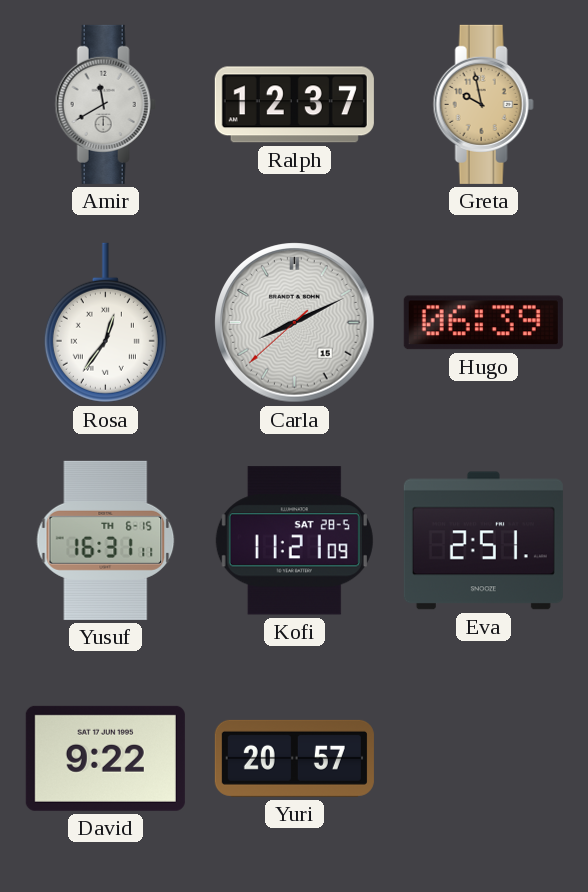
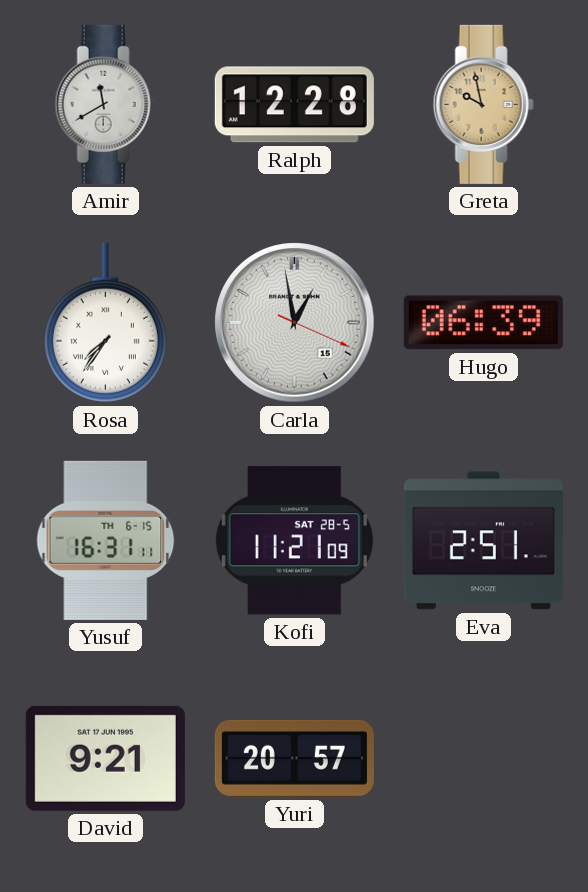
Ralph: 12:37 -> 12:28 (294, 105)
Rosa: 12:36 -> 7:36 (105, 323)
Carla: 8:10 -> 12:58 (295, 323)
David: 9:22 -> 9:21 (105, 758)
